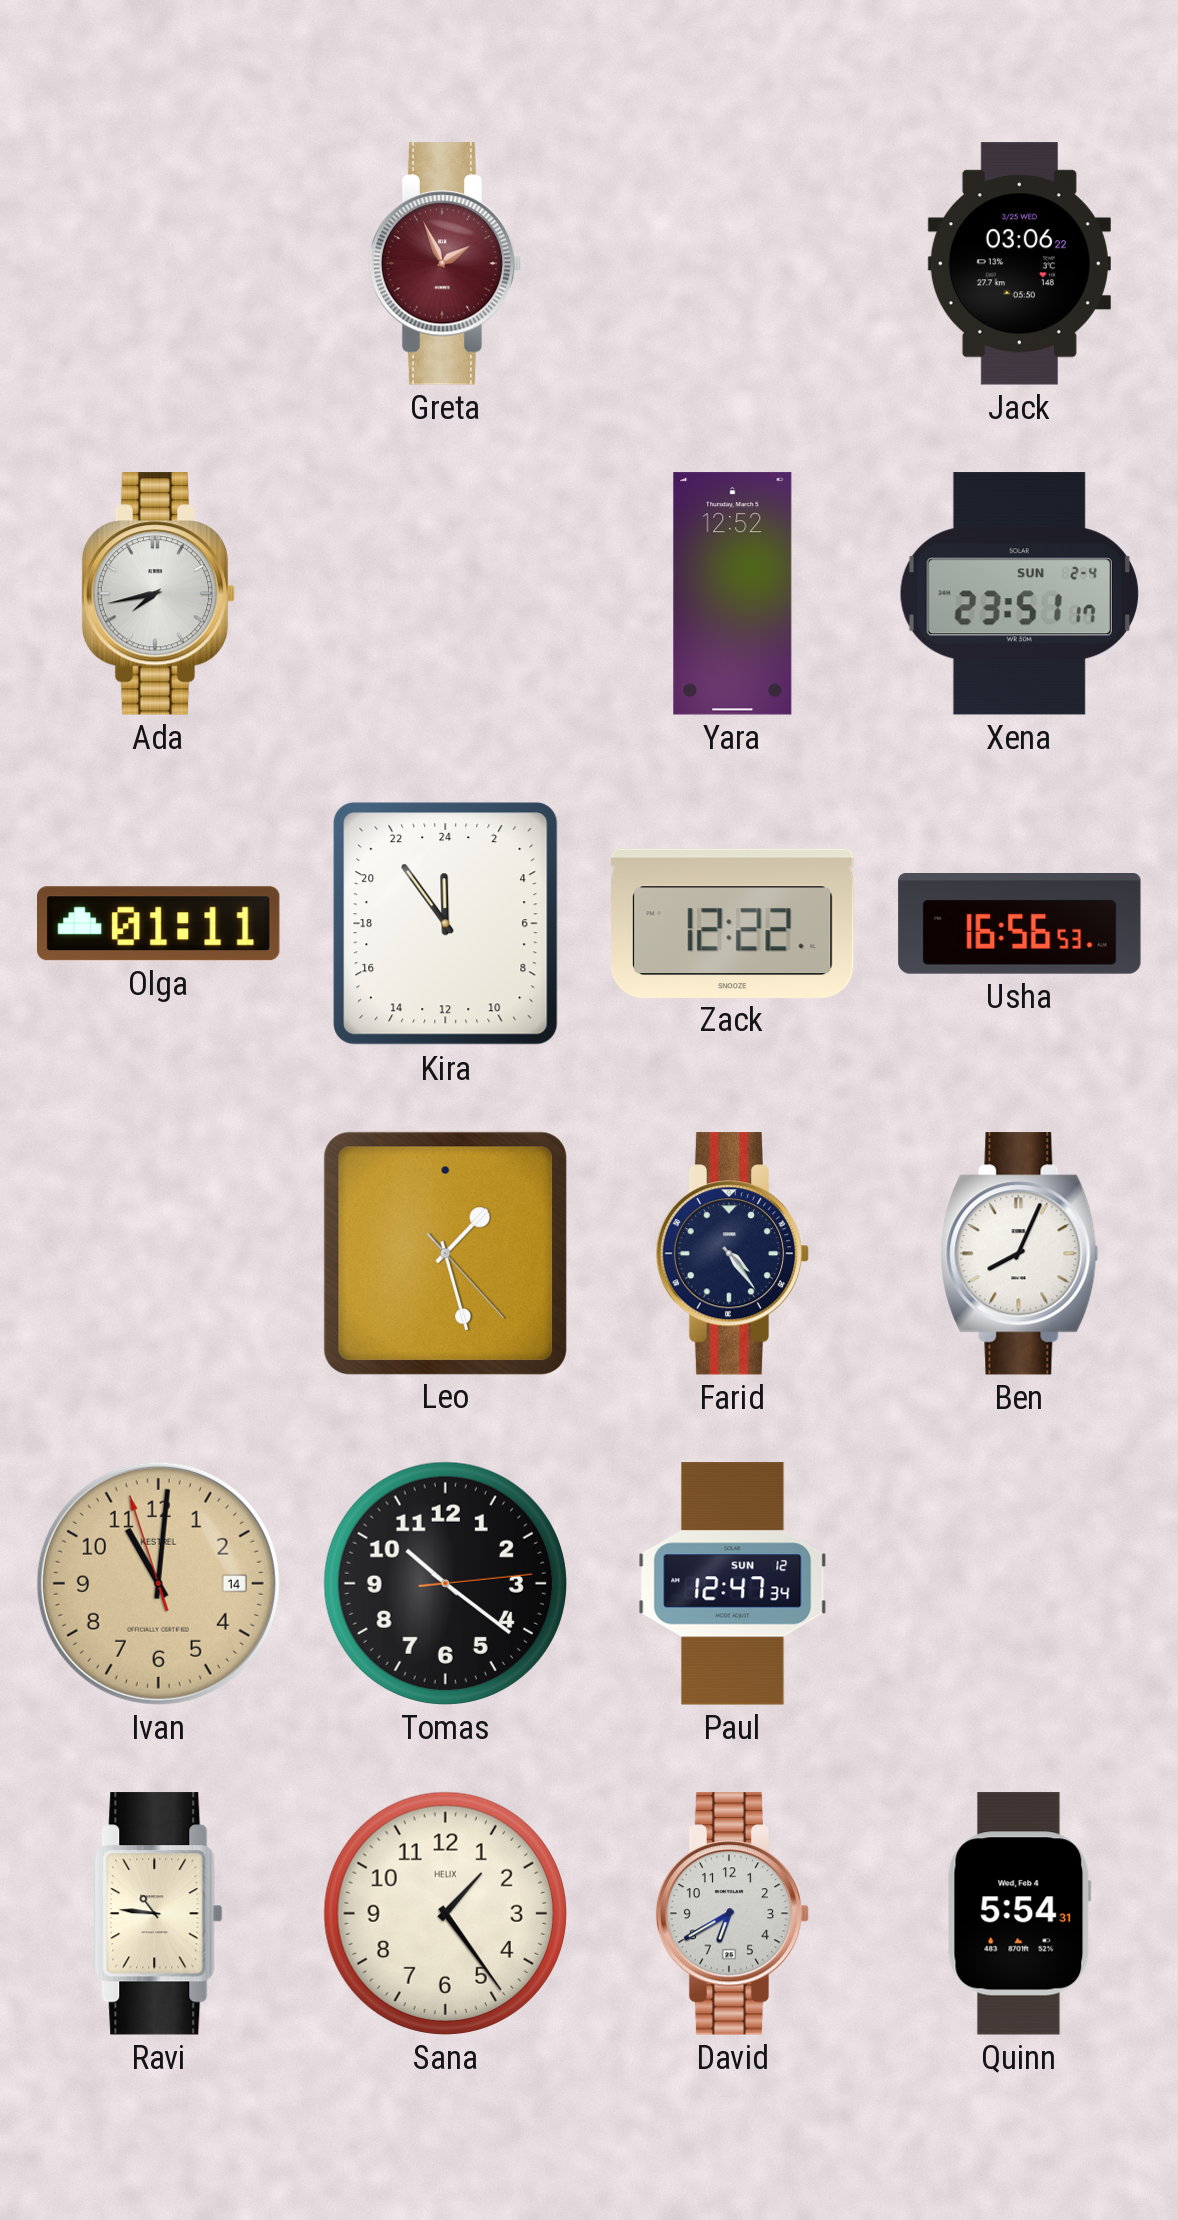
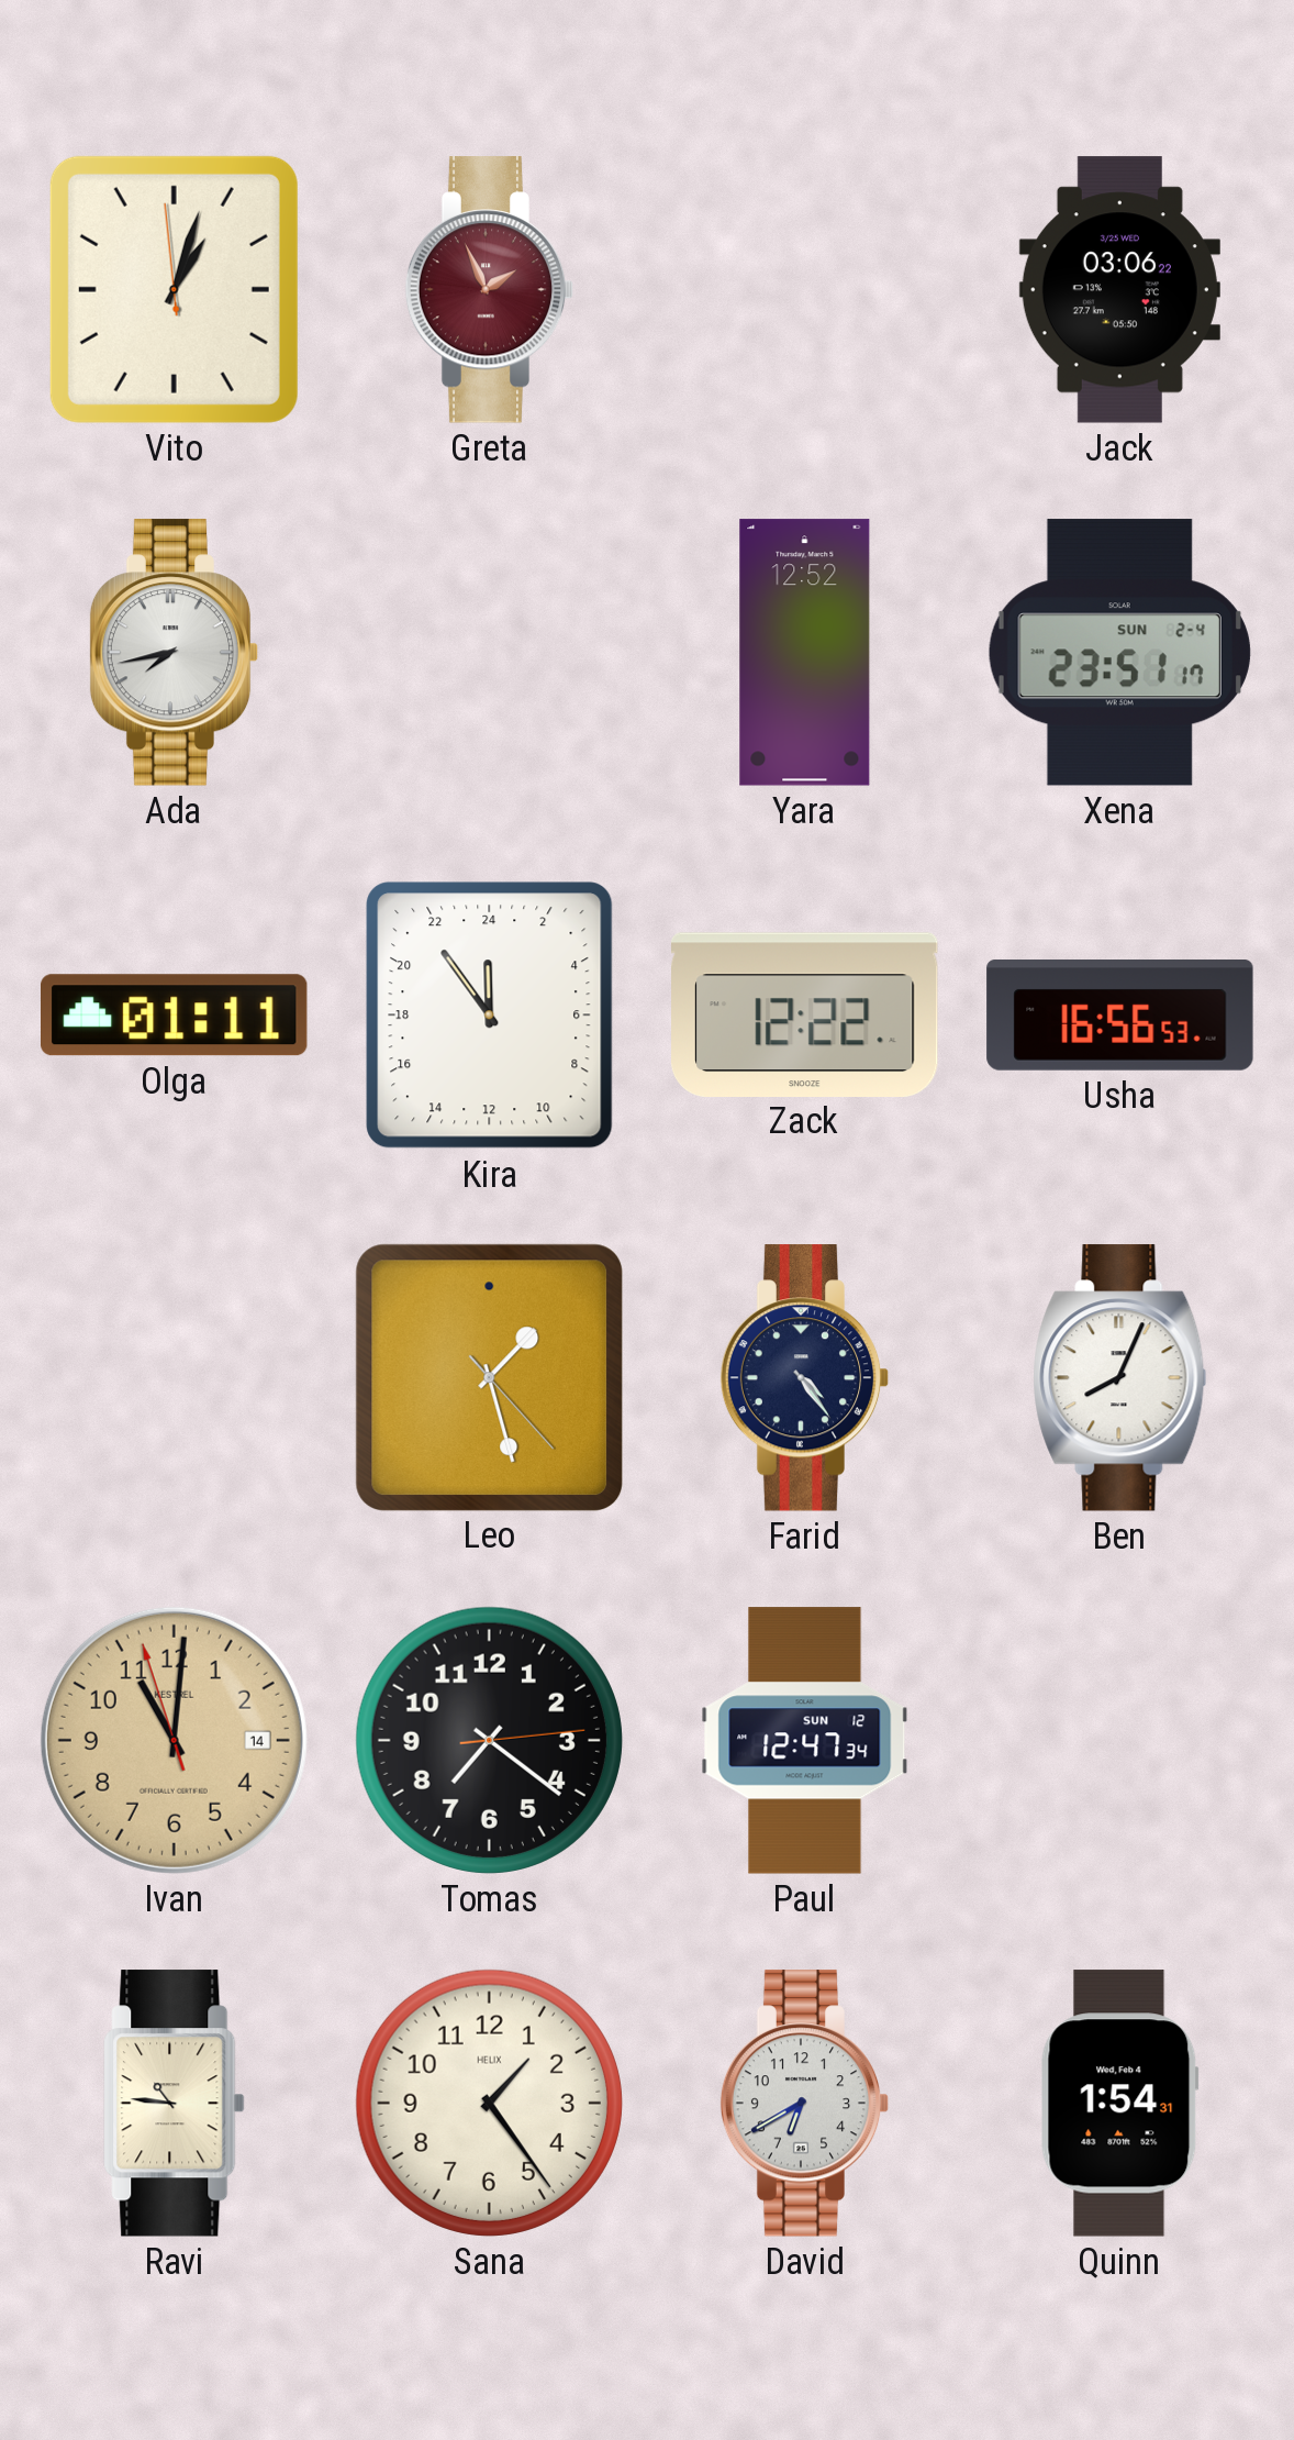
Vito: none -> 1:02 (174, 289)
Tomas: 10:21 -> 7:21 (489, 1740)
Quinn: 5:54 -> 1:54 (1119, 2104)
